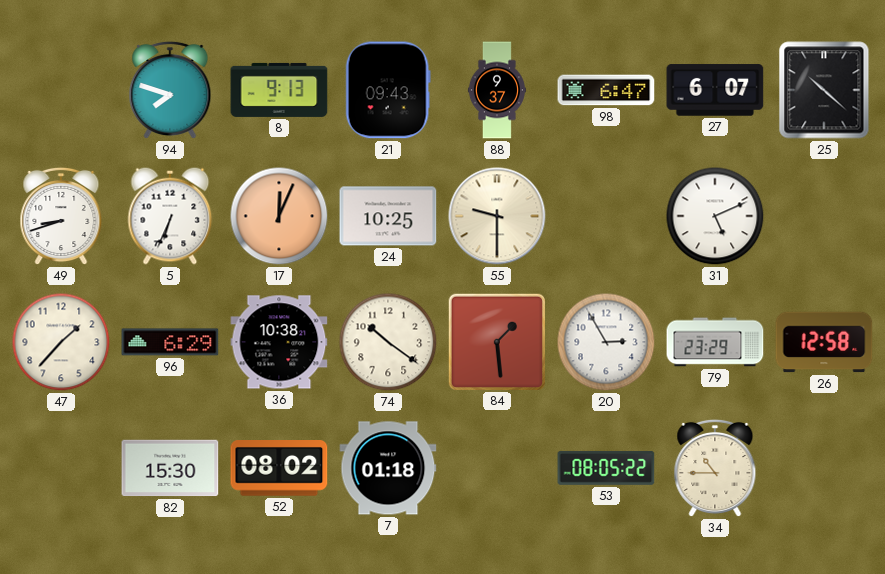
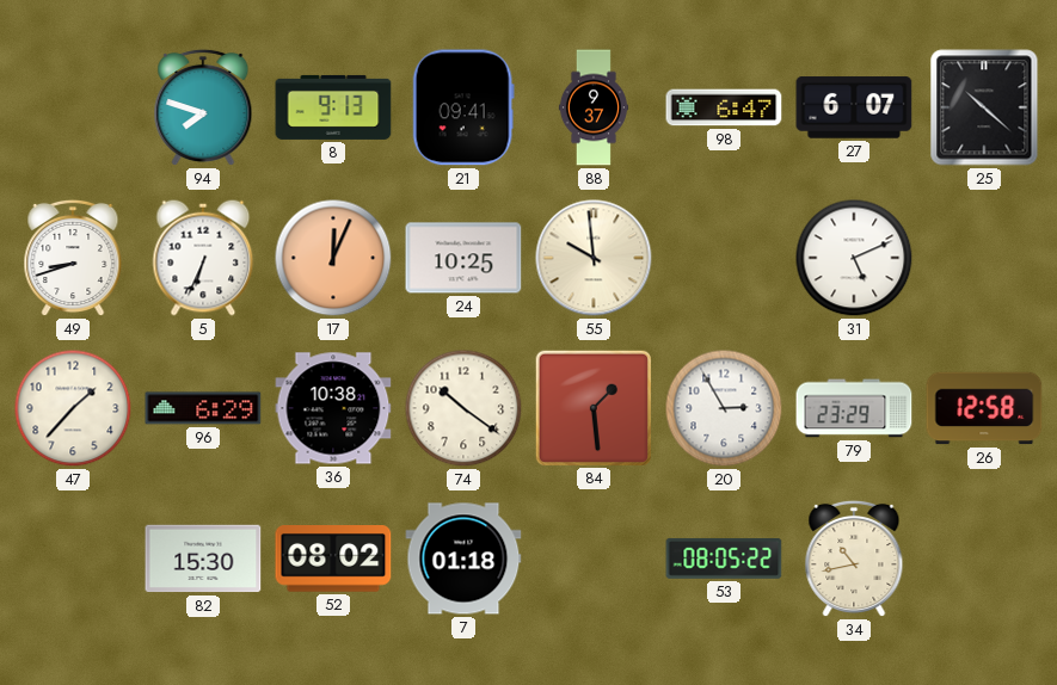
21: 09:43 -> 09:41 (463, 107)
55: 9:30 -> 9:59 (594, 258)
34: 10:45 -> 10:43 (854, 559)
